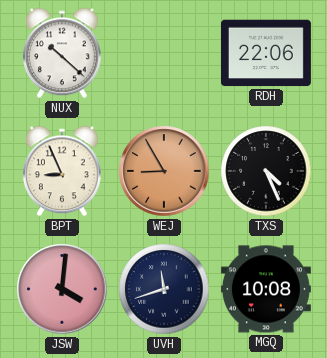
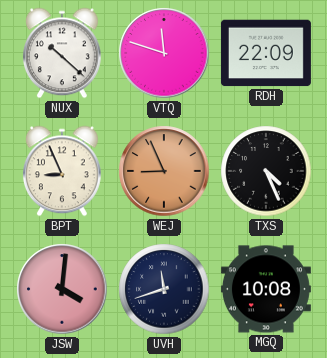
VTQ: none -> 11:48 (164, 53)
RDH: 22:06 -> 22:09 (266, 53)
WEJ: 8:55 -> 8:56 (164, 171)
